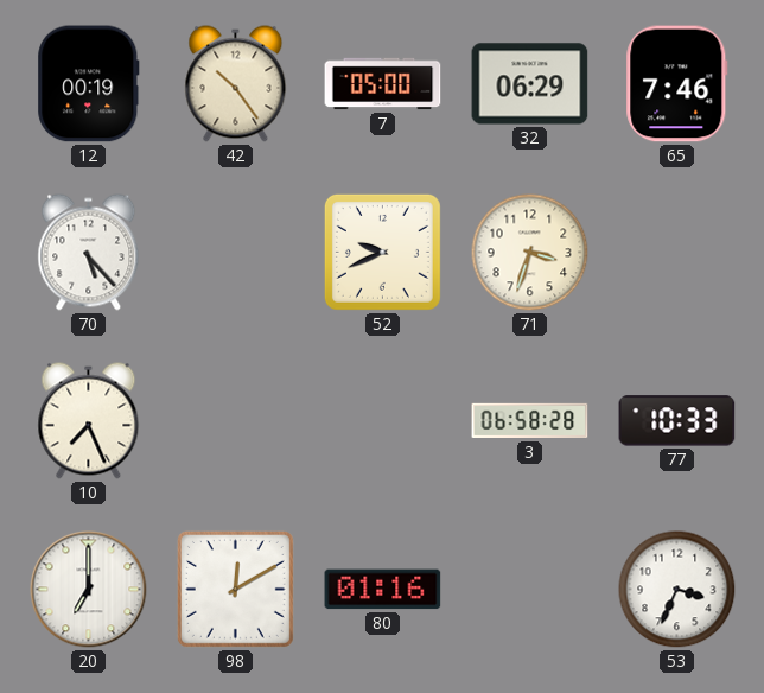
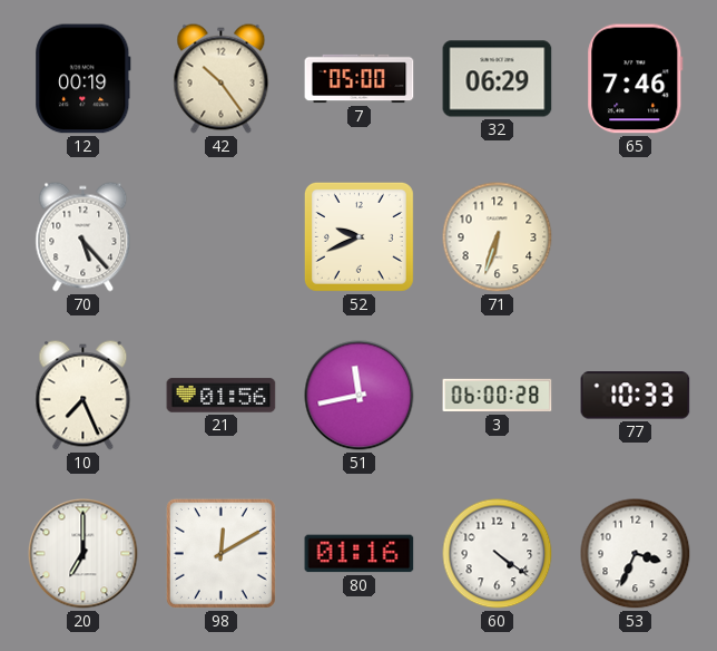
71: 3:33 -> 6:33 (498, 237)
21: none -> 01:56 (222, 396)
51: none -> 11:43 (360, 396)
3: 06:58 -> 06:00 (498, 396)
60: none -> 4:21 (498, 554)
